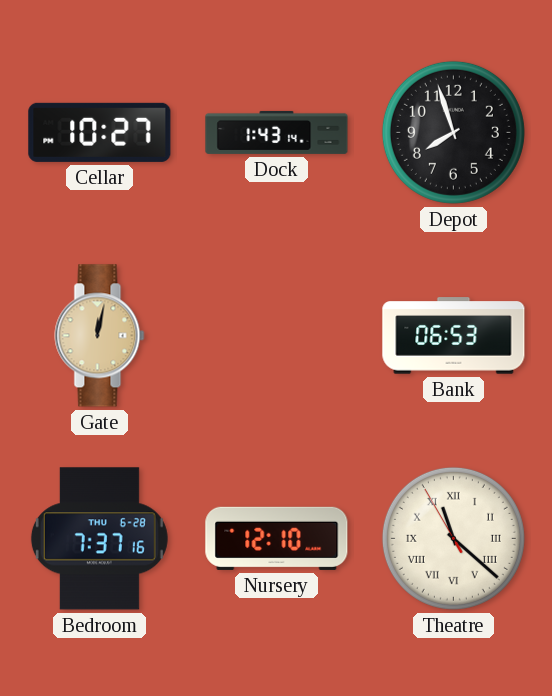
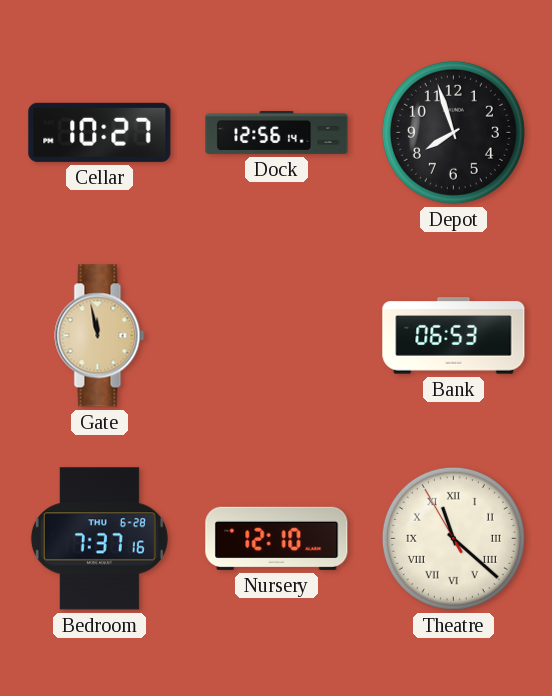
Dock: 1:43 -> 12:56 (277, 132)
Gate: 12:02 -> 11:58 (100, 336)
